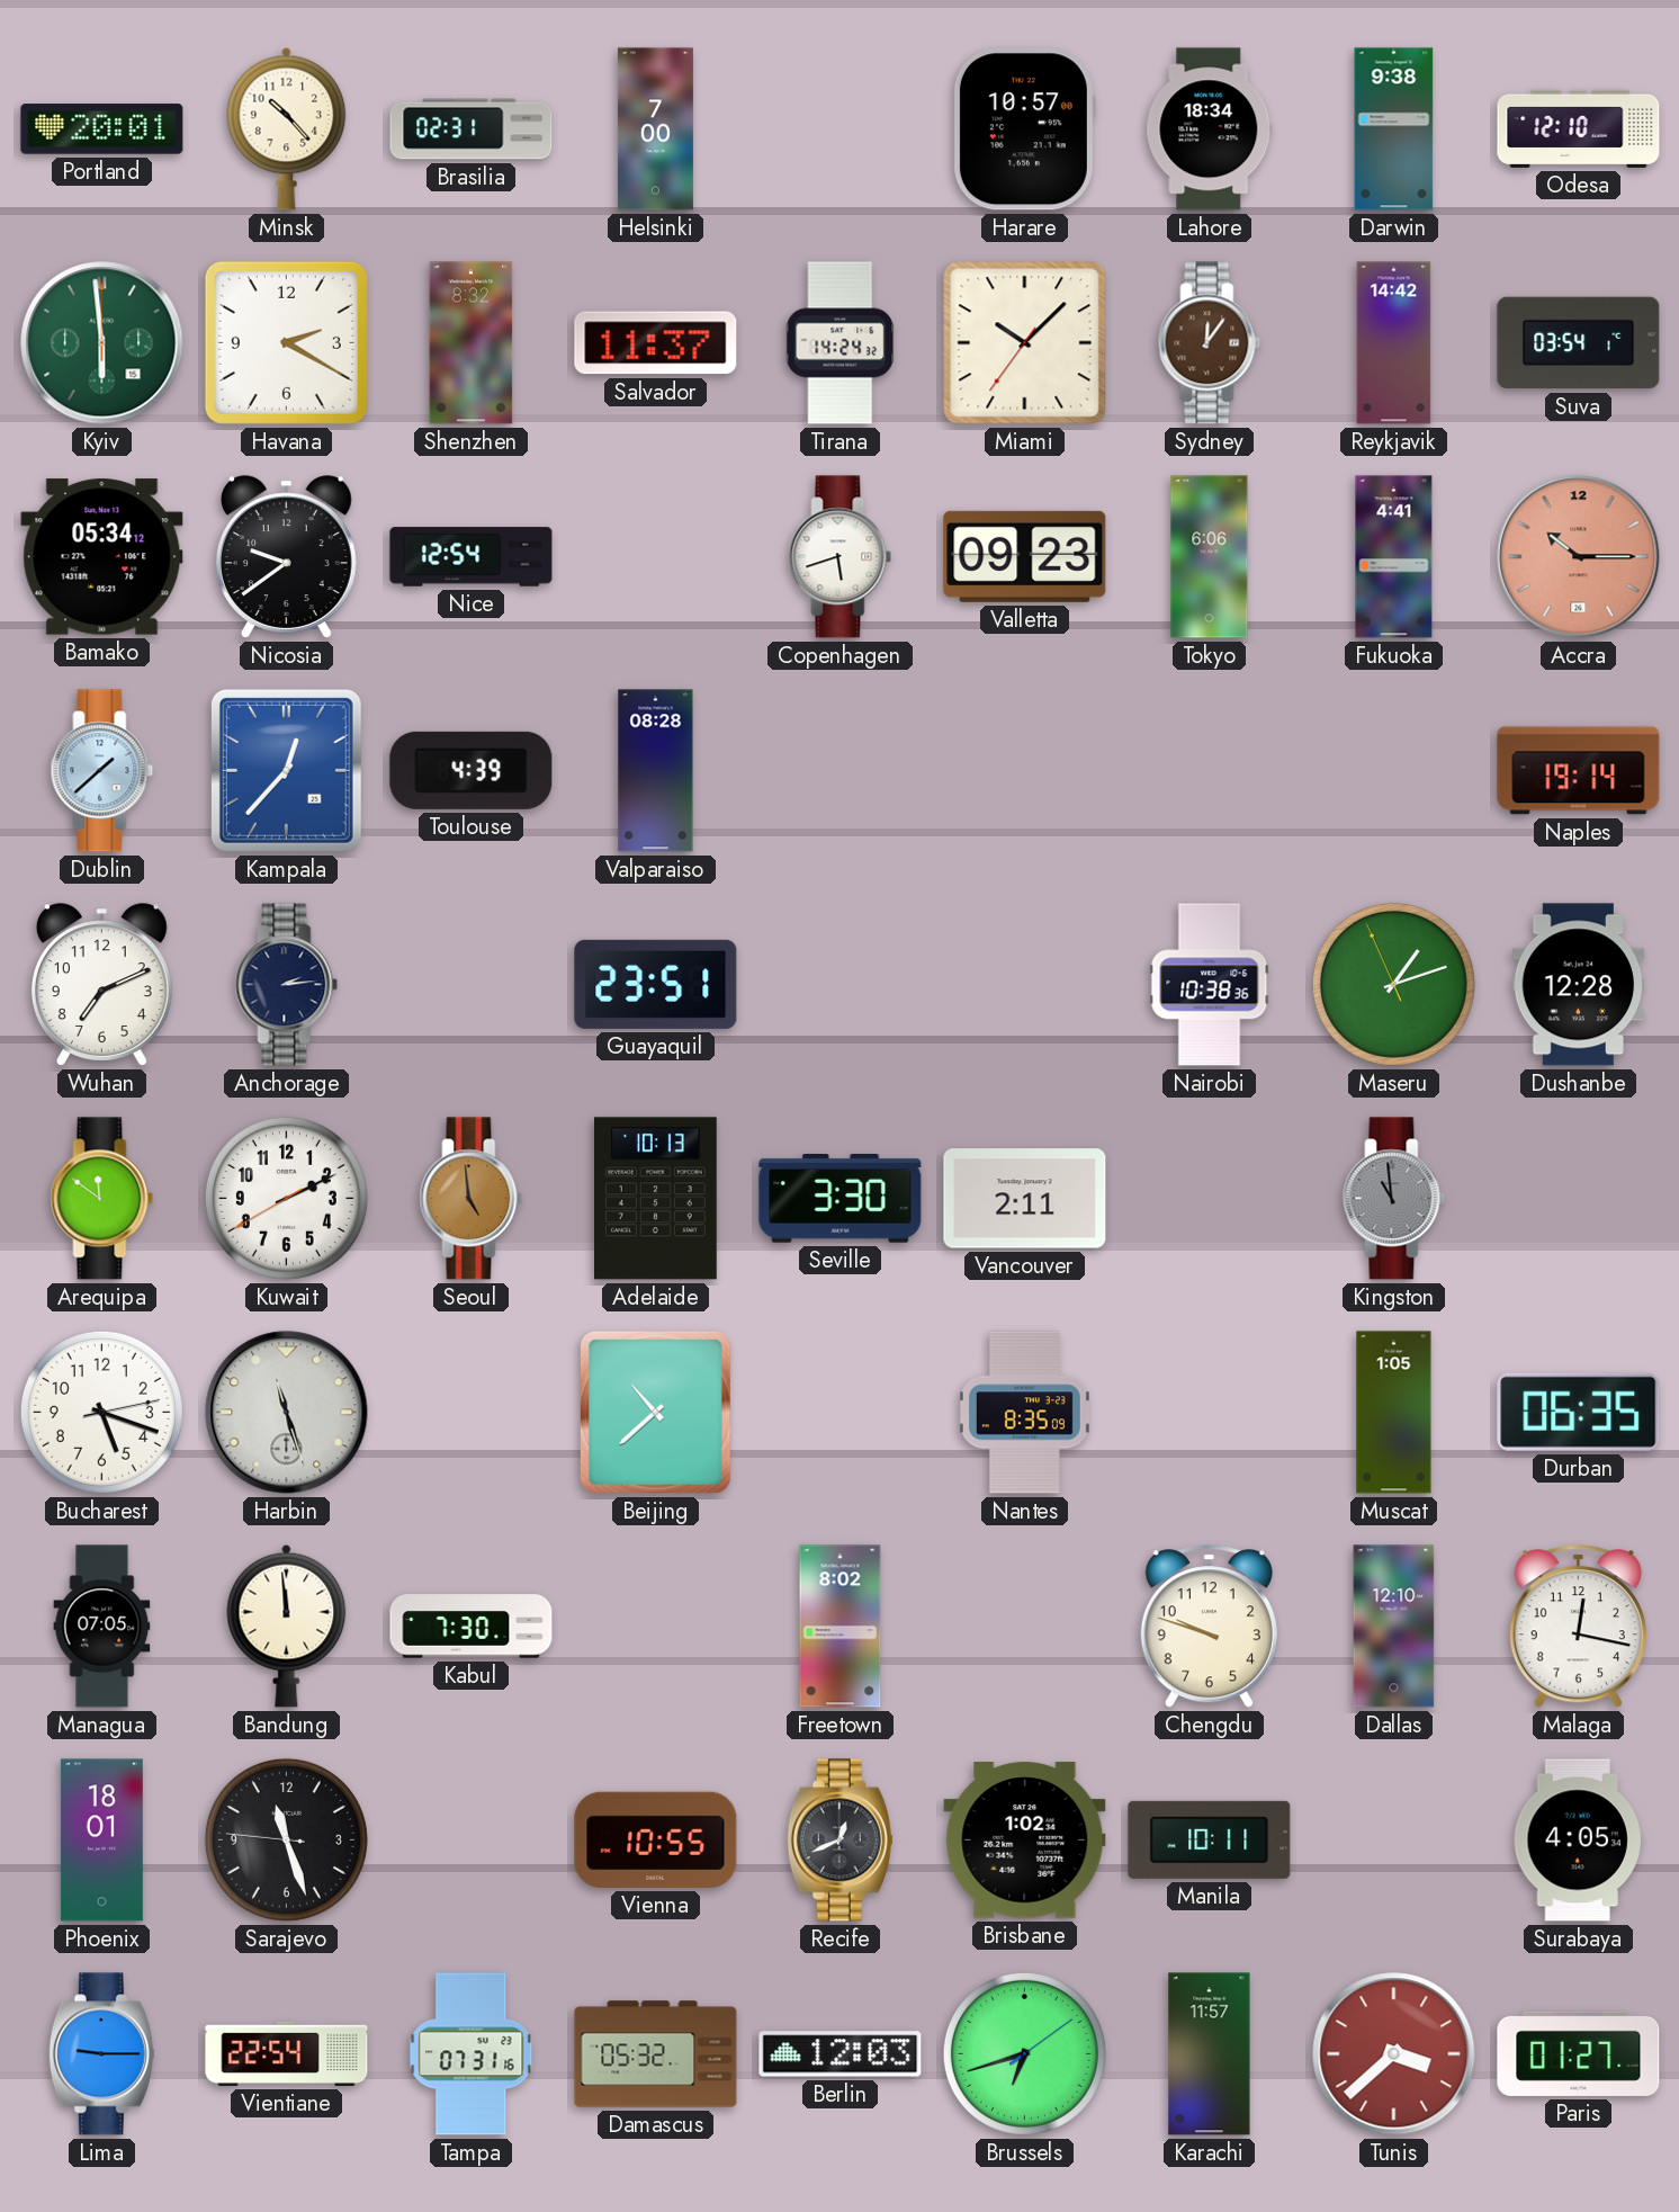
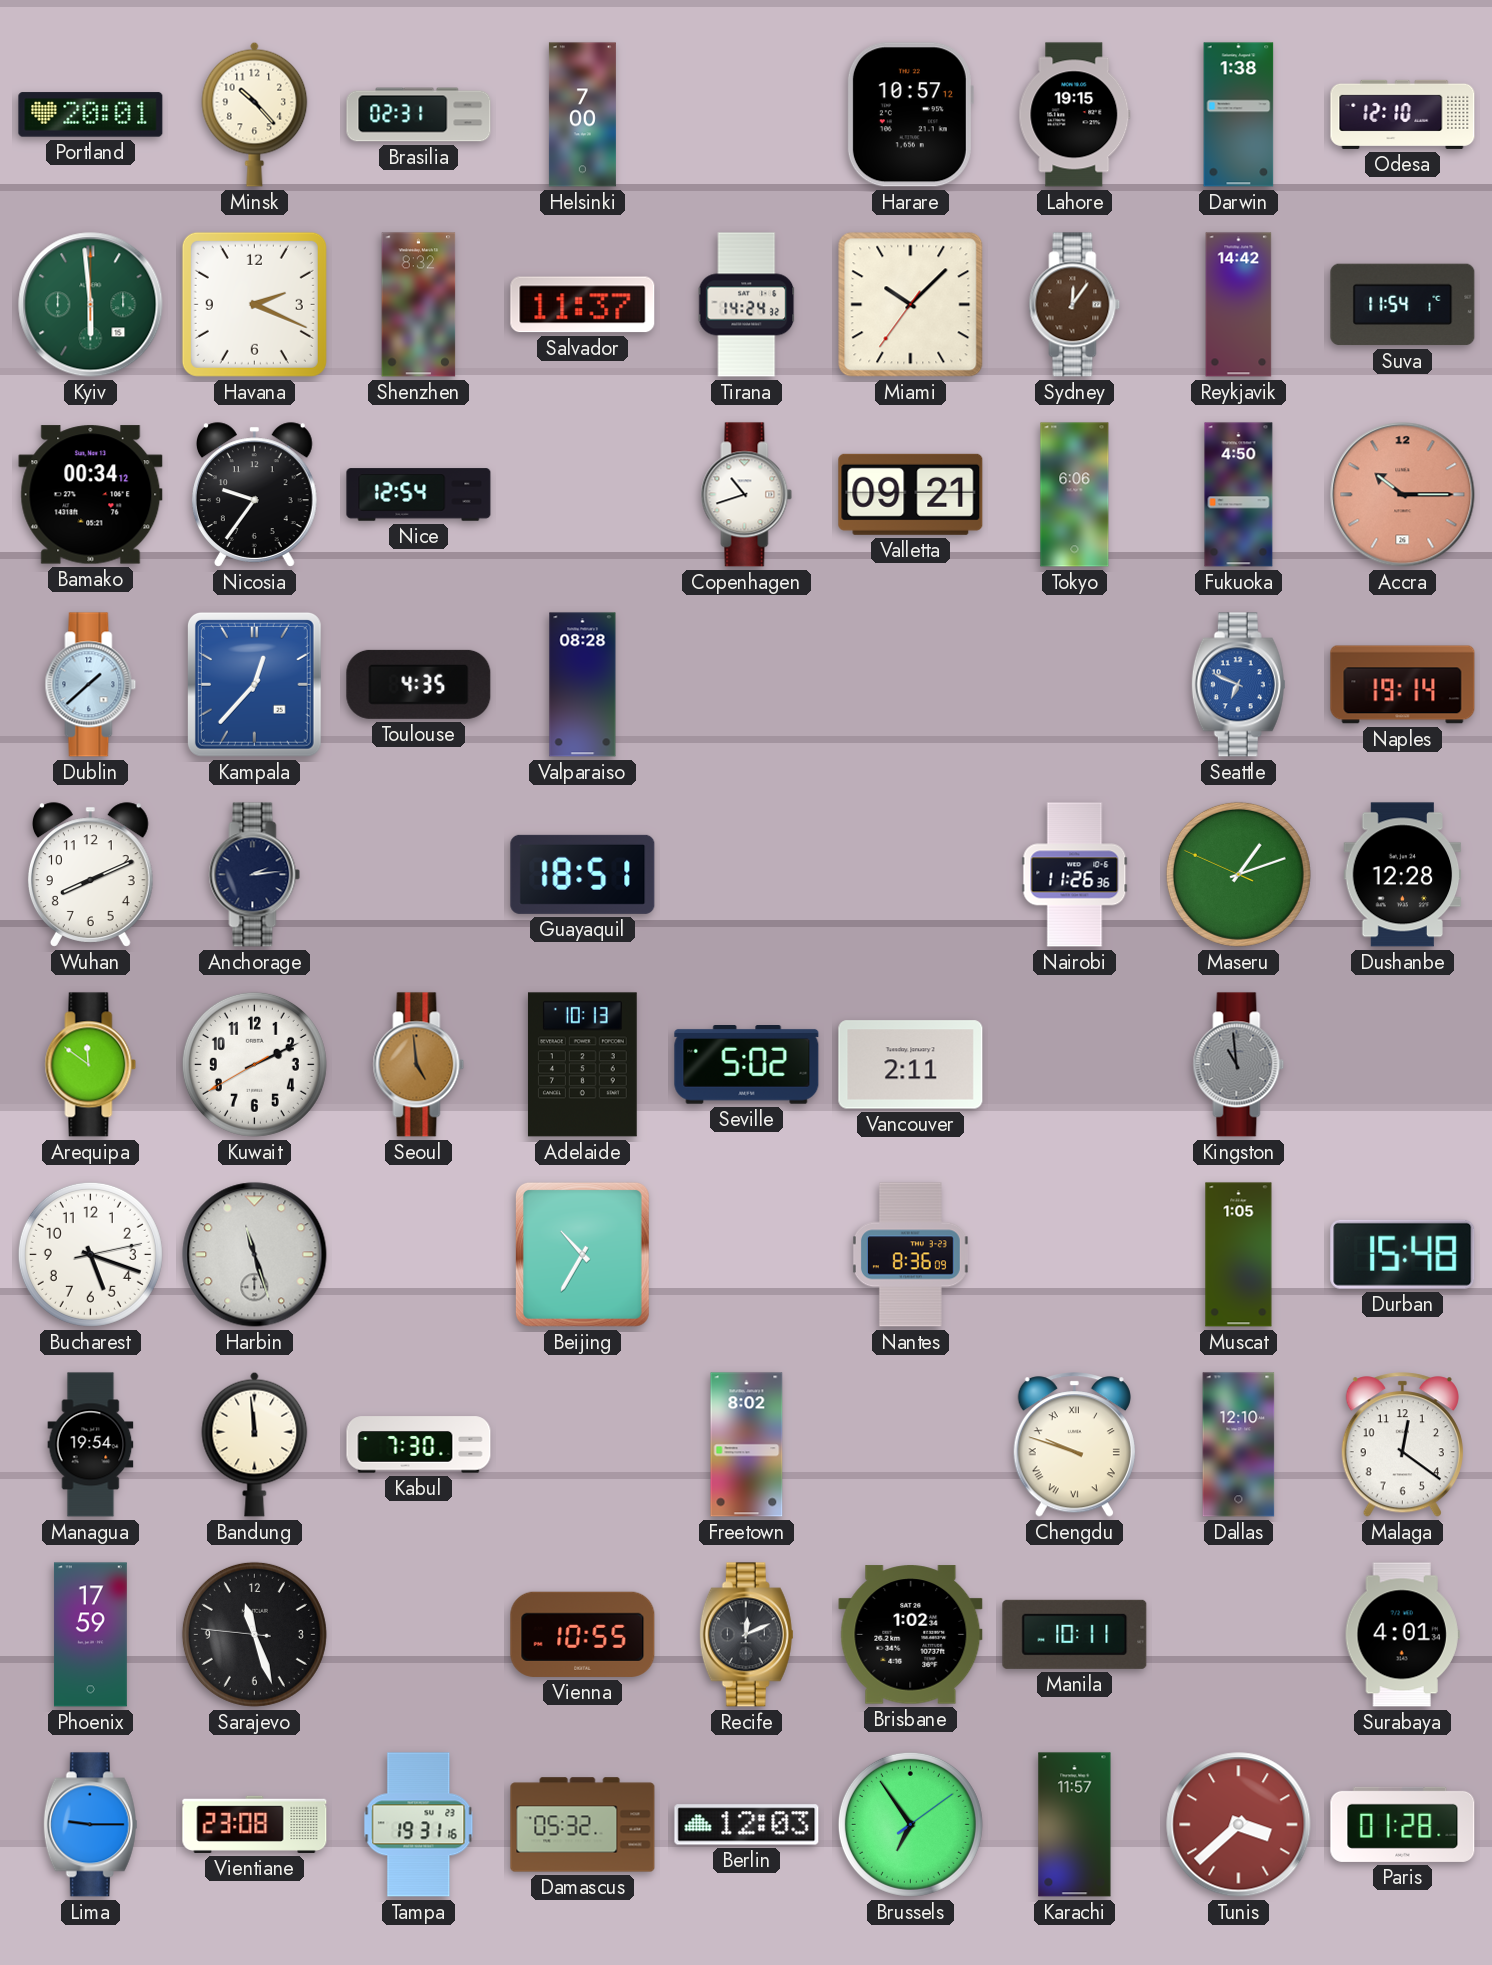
Harare: 10:57:00 -> 10:57:12 (910, 115)
Lahore: 18:34 -> 19:15 (1075, 115)
Darwin: 9:38 -> 1:38 (1239, 115)
Havana: 2:20 -> 2:19 (254, 304)
Suva: 03:54 -> 11:54 (1403, 305)
Bamako: 05:34 -> 00:34 (91, 495)
Nicosia: 9:39 -> 9:36 (254, 495)
Copenhagen: 5:42 -> 10:42 (747, 495)
Valletta: 09:23 -> 09:21 (911, 494)
Fukuoka: 4:41 -> 4:50 (1239, 495)
Toulouse: 4:39 -> 4:35 (419, 684)
Seattle: none -> 6:49 (1238, 685)
Wuhan: 7:11 -> 8:11 (90, 875)
Guayaquil: 23:51 -> 18:51 (583, 874)
Nairobi: 10:38 -> 11:26 (1075, 875)
Maseru: 1:11:56 -> 1:11:49 (1238, 874)
Seville: 3:30 -> 5:02 (747, 1065)
Beijing: 10:38 -> 10:35 (582, 1254)
Nantes: 8:35 -> 8:36 (910, 1255)
Durban: 06:35 -> 15:48 (1403, 1254)
Managua: 07:05 -> 19:54 (91, 1445)
Chengdu numerals: Arabic -> Roman (1074, 1445)
Malaga: 12:17 -> 12:21 (1402, 1445)
Phoenix: 18:01 -> 17:59 (90, 1635)
Recife: 12:41 -> 12:11 (746, 1635)
Surabaya: 4:05 -> 4:01 (1402, 1635)
Vientiane: 22:54 -> 23:08 (255, 1824)
Tampa: 07:31 -> 19:31 (419, 1825)
Brussels: 6:42 -> 6:54 (910, 1824)
Paris: 01:27 -> 01:28 (1403, 1824)
